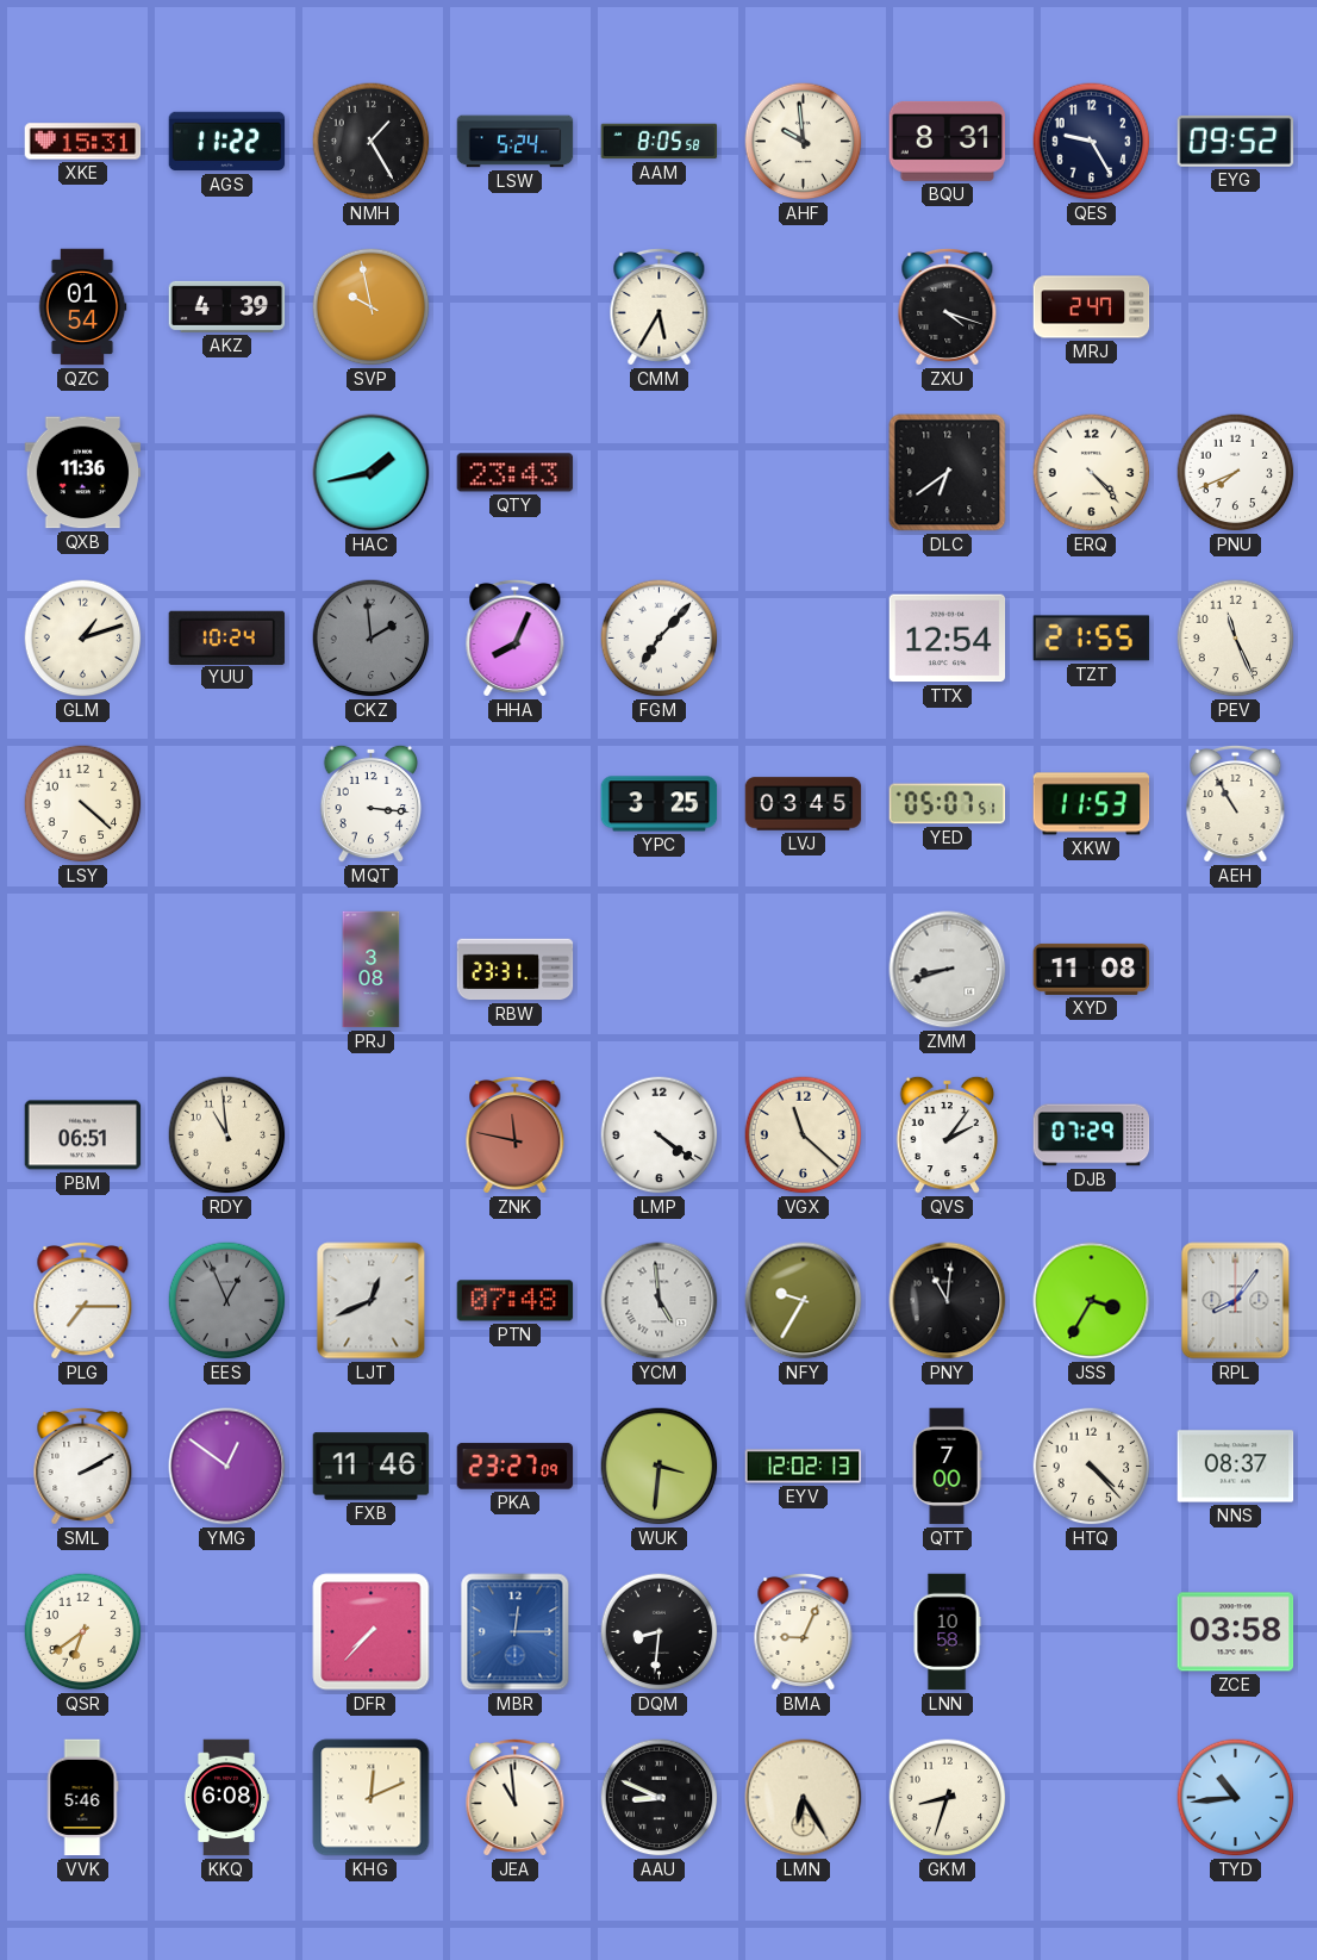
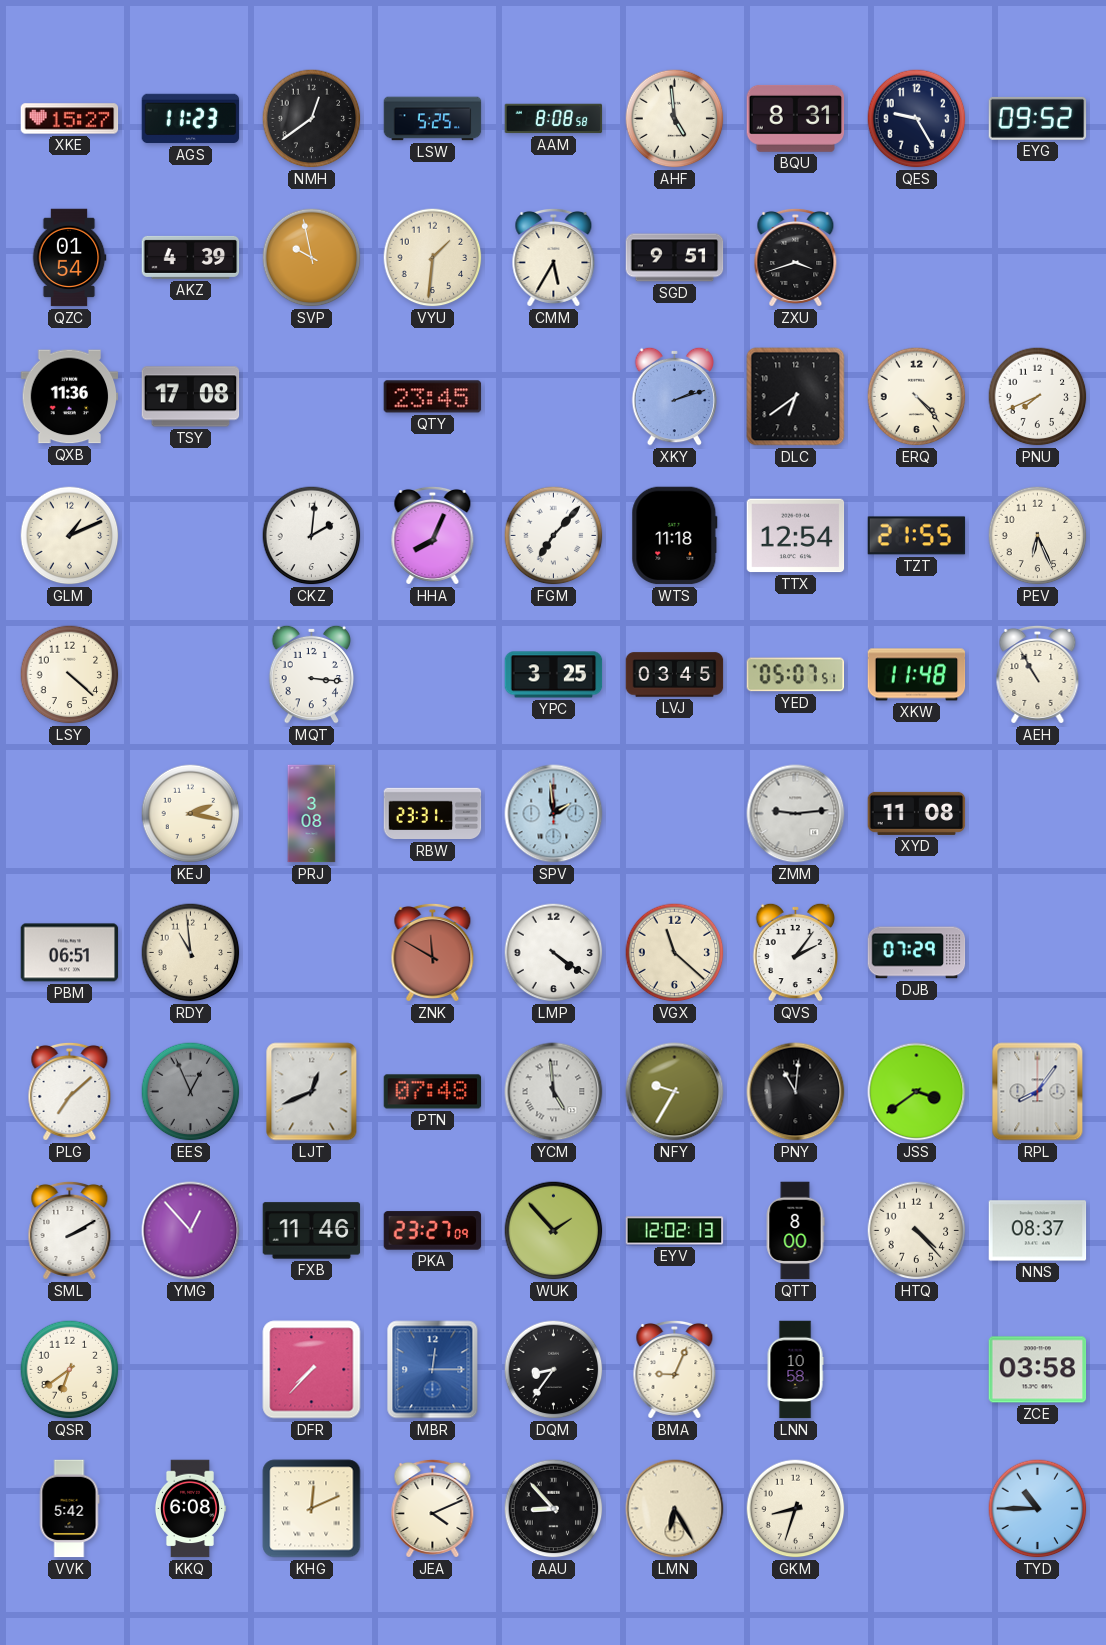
XKE: 15:31 -> 15:27 (70, 119)
AGS: 11:22 -> 11:23 (191, 119)
NMH: 1:25 -> 12:39 (312, 119)
LSW: 5:24 -> 5:25 (433, 119)
AAM: 8:05 -> 8:08 (554, 119)
AHF: 9:59 -> 4:59 (675, 119)
VYU: none -> 1:31 (433, 258)
SGD: none -> 9:51 (675, 258)
ZXU: 4:18 -> 3:42 (796, 257)
MRJ: 2:47 -> none (1092, 307)
TSY: none -> 17:08 (191, 397)
HAC: 1:43 -> none (372, 473)
QTY: 23:43 -> 23:45 (433, 397)
XKY: none -> 2:12 (675, 396)
GLM: 1:12 -> 1:11 (70, 536)
YUU: 10:24 -> none (227, 637)
CKZ: 1:59 -> 2:01 (312, 536)
CKZ dial: grey -> white (312, 536)
WTS: none -> 11:18 (675, 536)
PEV: 11:26 -> 6:26 (1038, 536)
XKW: 11:53 -> 11:48 (917, 675)
KEJ: none -> 2:17 (191, 814)
SPV: none -> 1:59 (554, 814)
ZMM: 8:42 -> 9:14 (796, 814)
ZNK: 11:47 -> 11:50 (433, 952)
PLG: 7:15 -> 7:08 (70, 1091)
JSS: 3:35 -> 3:39 (917, 1092)
YMG: 12:51 -> 12:53 (191, 1231)
WUK: 3:31 -> 1:53 (554, 1231)
QTT: 7:00 -> 8:00 (795, 1231)
DQM: 8:31 -> 8:36 (554, 1370)
VVK: 5:46 -> 5:42 (69, 1509)
JEA: 10:59 -> 4:11 (433, 1508)
AAU: 8:49 -> 8:53 (554, 1509)
TYD: 10:44 -> 10:45 (1038, 1509)
